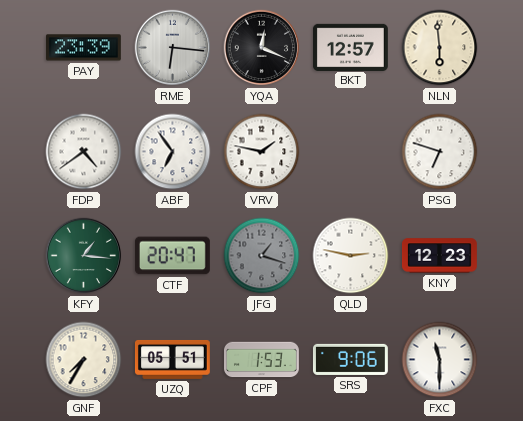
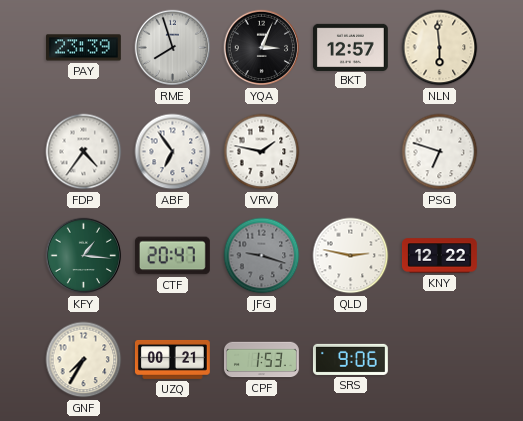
RME: 6:16 -> 7:57 (173, 48)
YQA: 12:19 -> 3:04 (262, 48)
FDP: 4:39 -> 4:36 (84, 152)
JFG: 1:18 -> 9:18 (262, 256)
KNY: 12:23 -> 12:22 (440, 256)
UZQ: 05:51 -> 00:21 (172, 359)
FXC: 11:30 -> none (440, 360)
